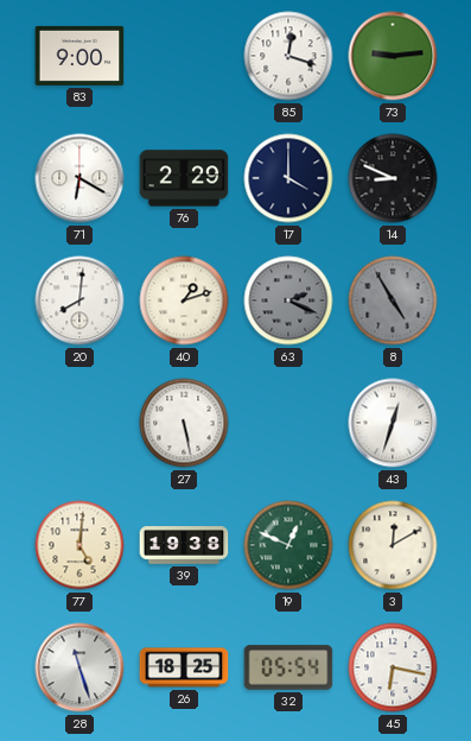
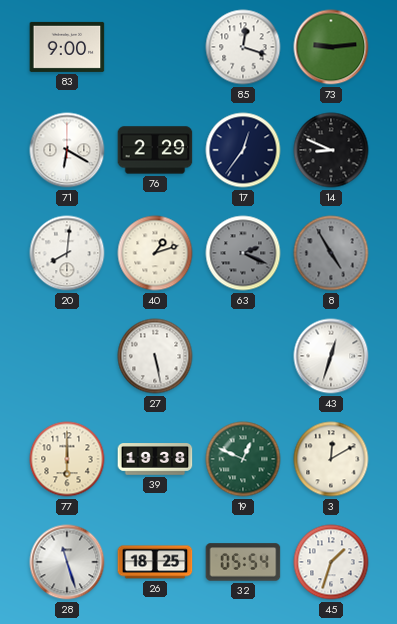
17: 4:00 -> 12:36 (243, 150)
77: 5:01 -> 6:00 (67, 459)
45: 6:17 -> 1:33 (331, 562)
